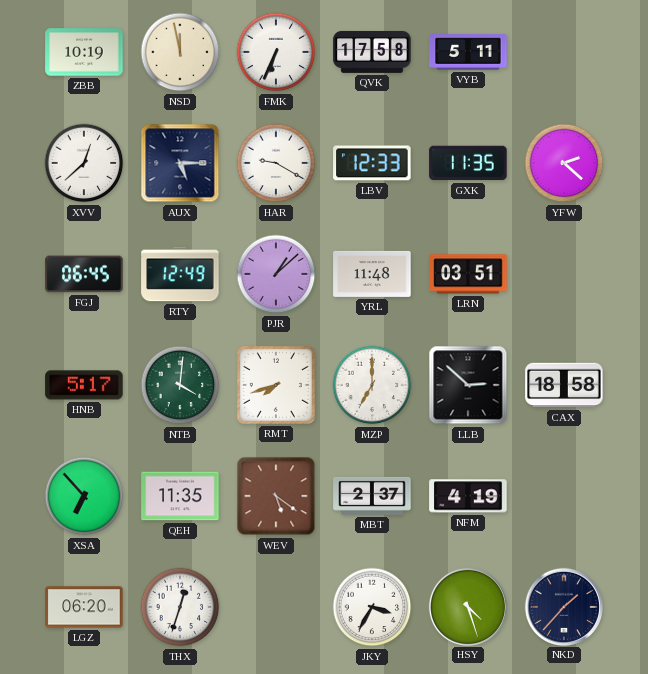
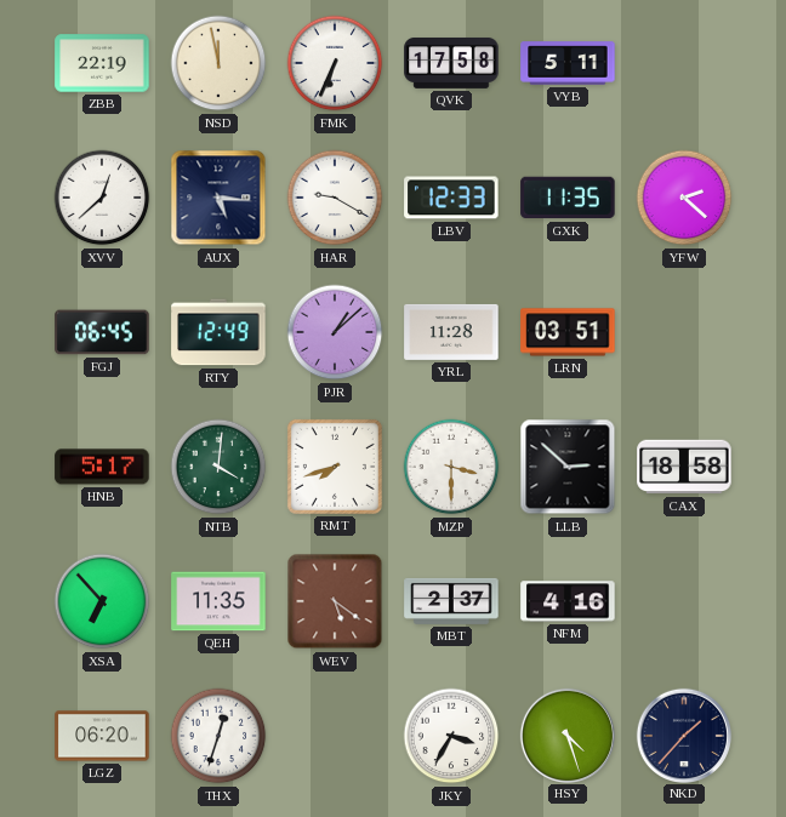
ZBB: 10:19 -> 22:19 (102, 63)
AUX: 5:15 -> 5:16 (218, 198)
YRL: 11:48 -> 11:28 (451, 332)
MZP: 7:00 -> 3:30 (451, 467)
NFM: 4:19 -> 4:16 (568, 601)
